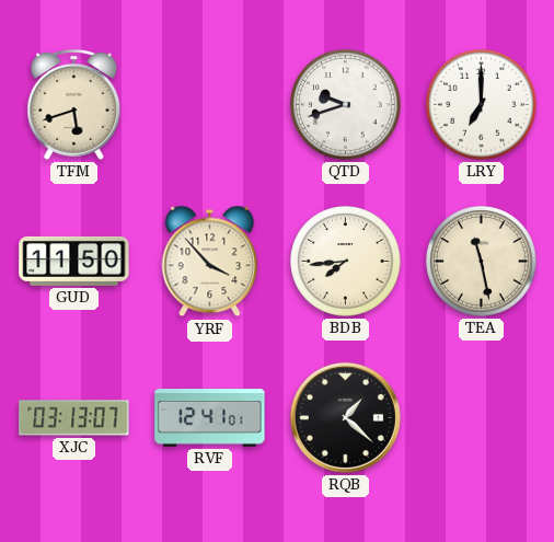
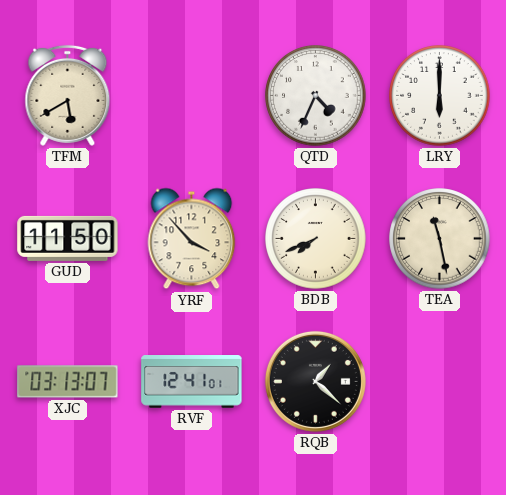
TFM: 5:42 -> 5:40 (68, 95)
QTD: 9:42 -> 4:34 (316, 96)
LRY: 7:00 -> 6:00 (440, 96)
BDB: 7:44 -> 7:41 (316, 239)
